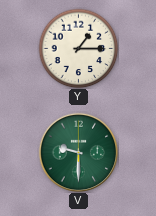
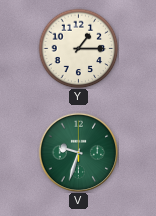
V: 9:30 -> 9:33 (78, 152)
